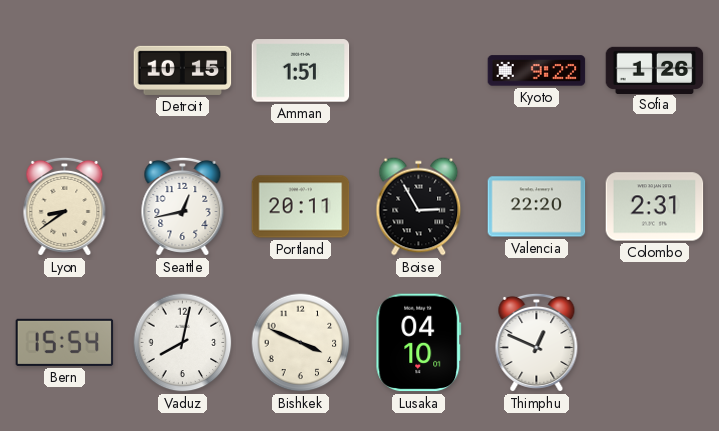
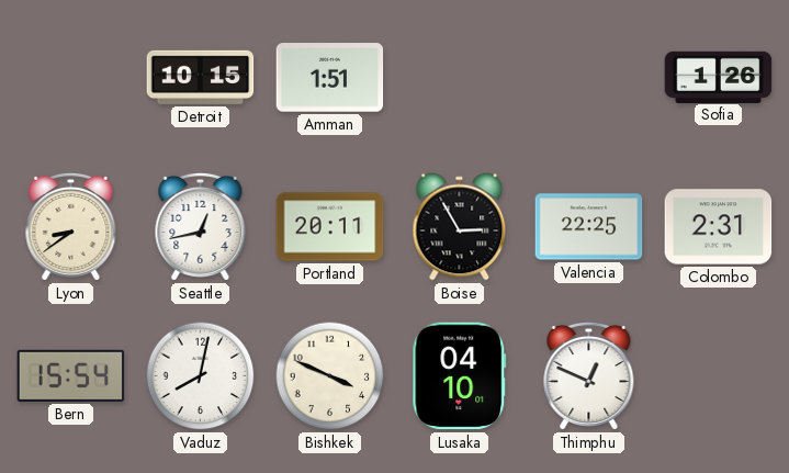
Kyoto: 9:22 -> none (537, 71)
Valencia: 22:20 -> 22:25 (589, 227)
